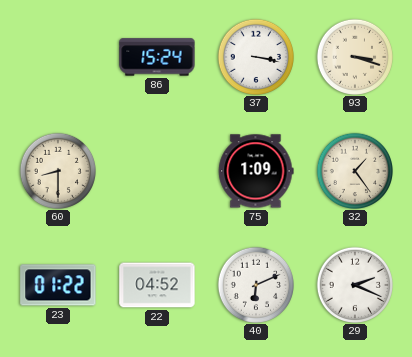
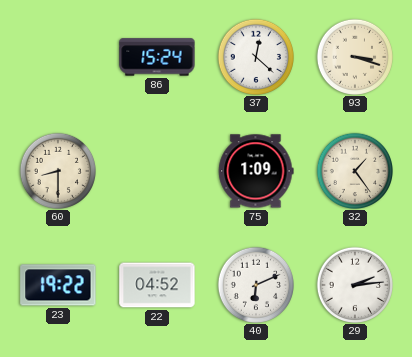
37: 3:17 -> 12:22 (255, 56)
23: 01:22 -> 19:22 (58, 285)
29: 2:19 -> 2:14 (354, 284)
